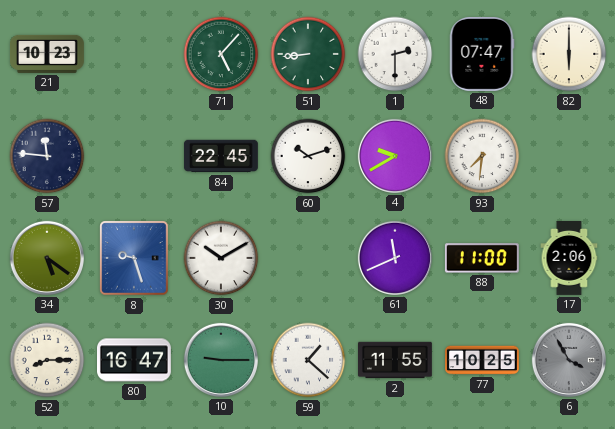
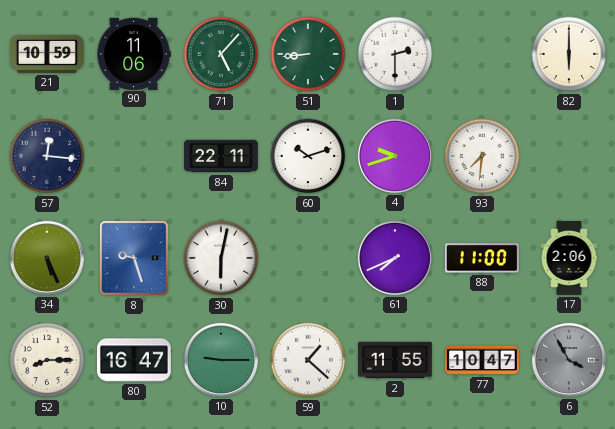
21: 10:23 -> 10:59 (47, 54)
90: none -> 11:06 (134, 53)
48: 07:47 -> none (482, 54)
57: 11:46 -> 12:16 (47, 156)
84: 22:45 -> 22:11 (221, 156)
4: 9:40 -> 9:42 (395, 156)
34: 5:21 -> 5:26 (47, 258)
30: 10:10 -> 6:02 (221, 258)
61: 11:41 -> 7:41 (395, 258)
77: 10:25 -> 10:47 (483, 360)
